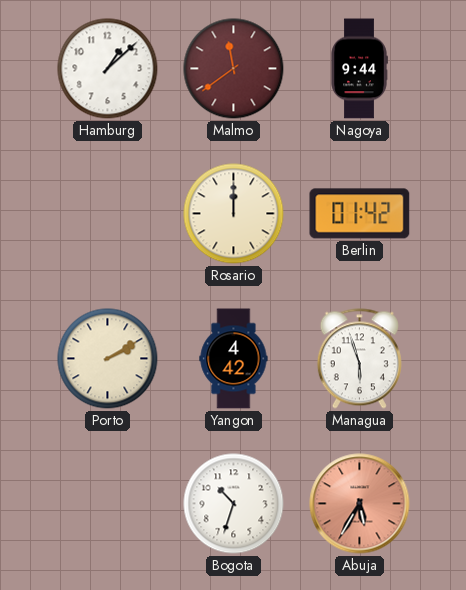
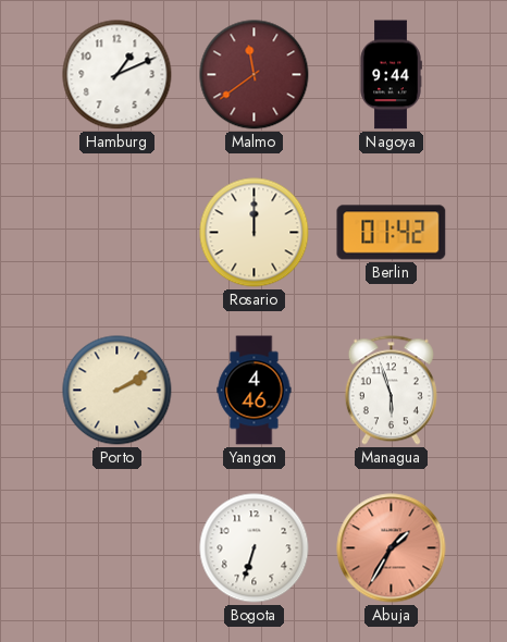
Hamburg: 1:08 -> 1:11 (118, 75)
Yangon: 4:42 -> 4:46 (255, 391)
Bogota: 10:33 -> 6:33 (255, 548)
Abuja: 5:35 -> 1:35 (392, 548)
